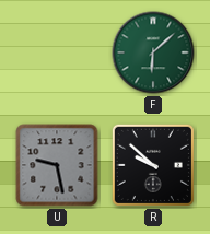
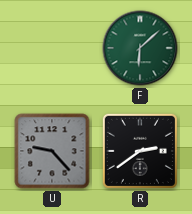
U: 9:28 -> 9:23 (52, 151)
R: 9:52 -> 2:39 (140, 151)
